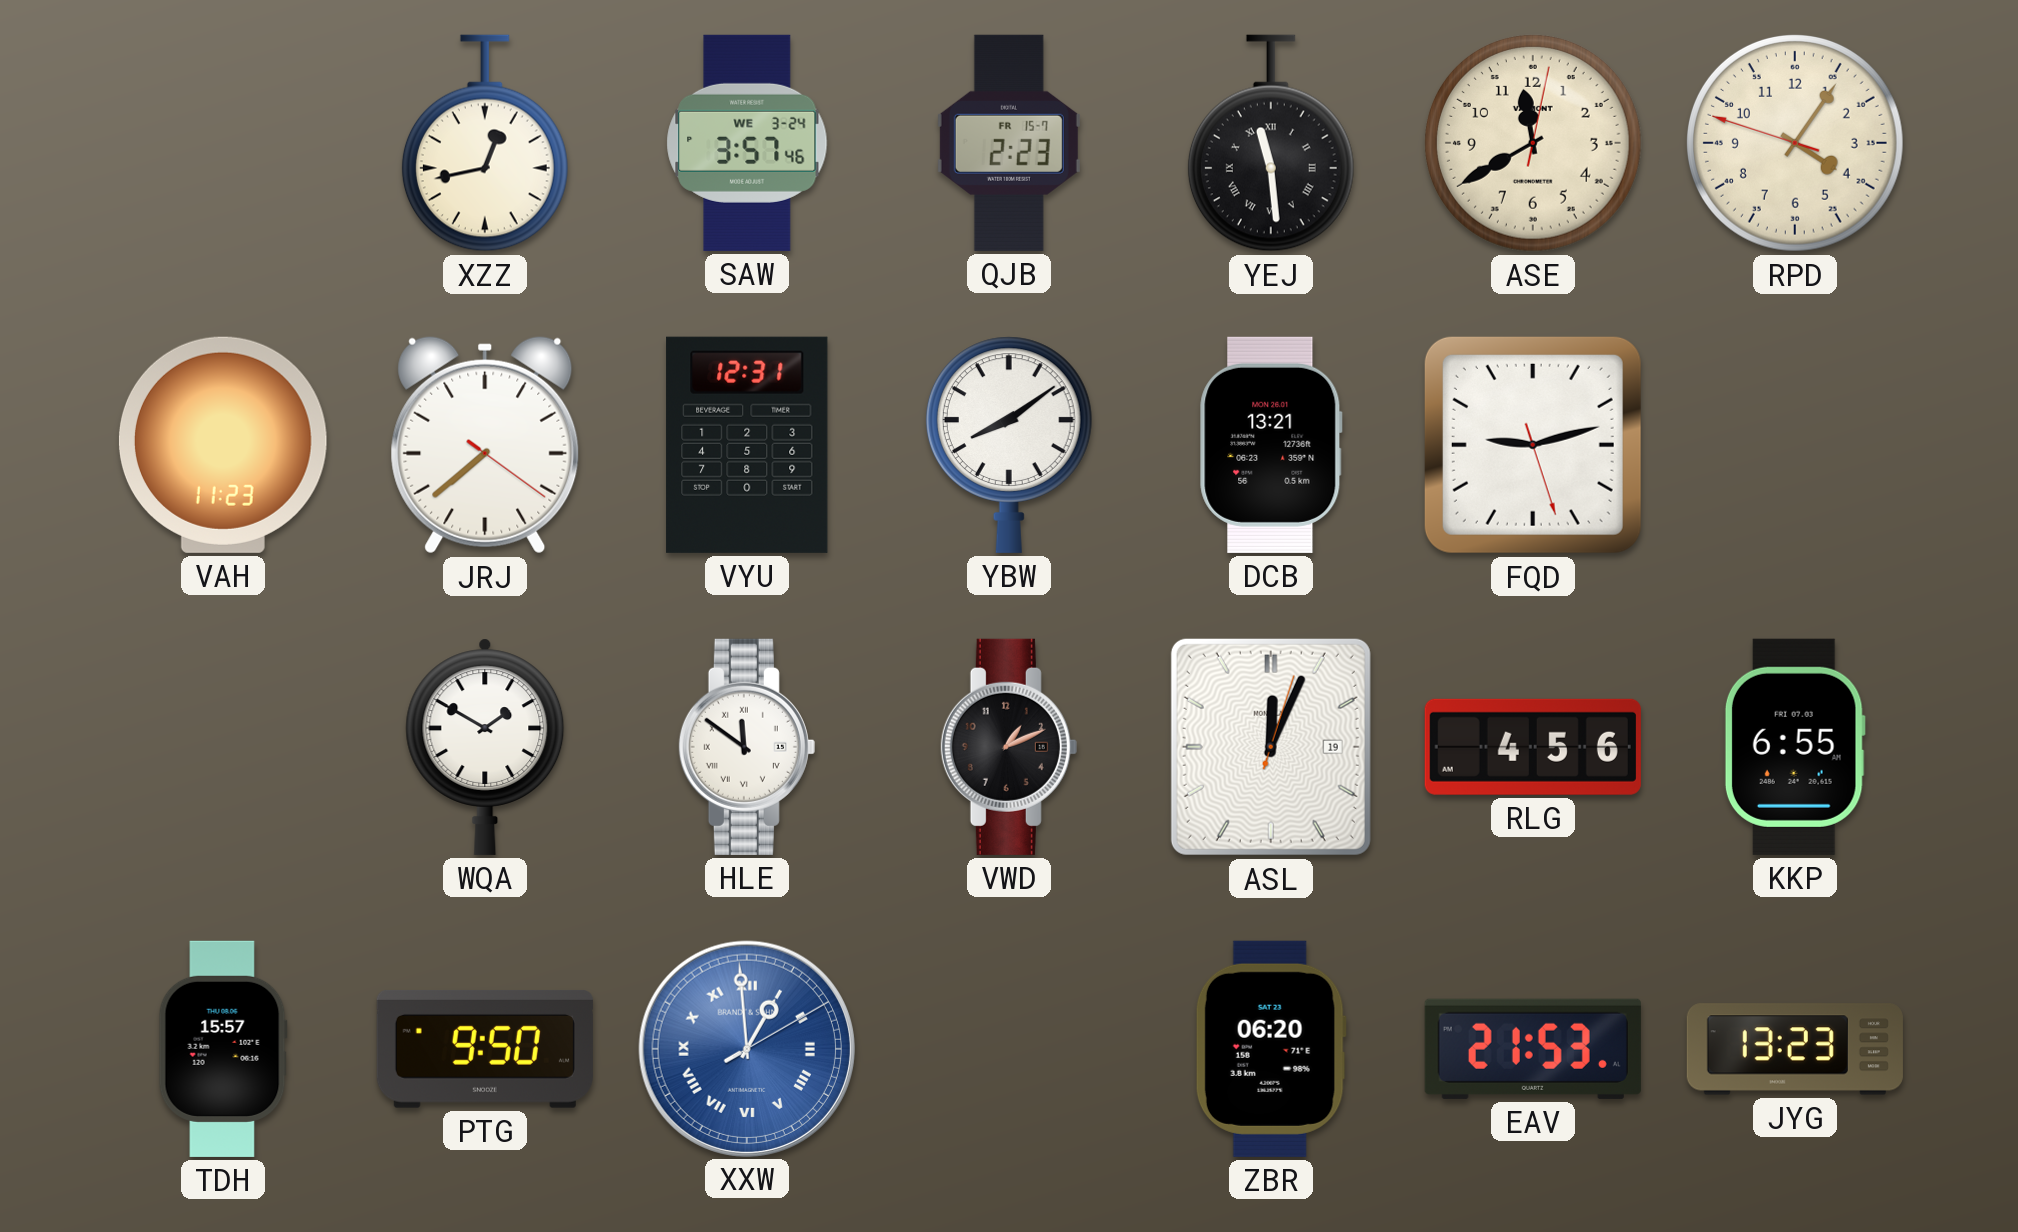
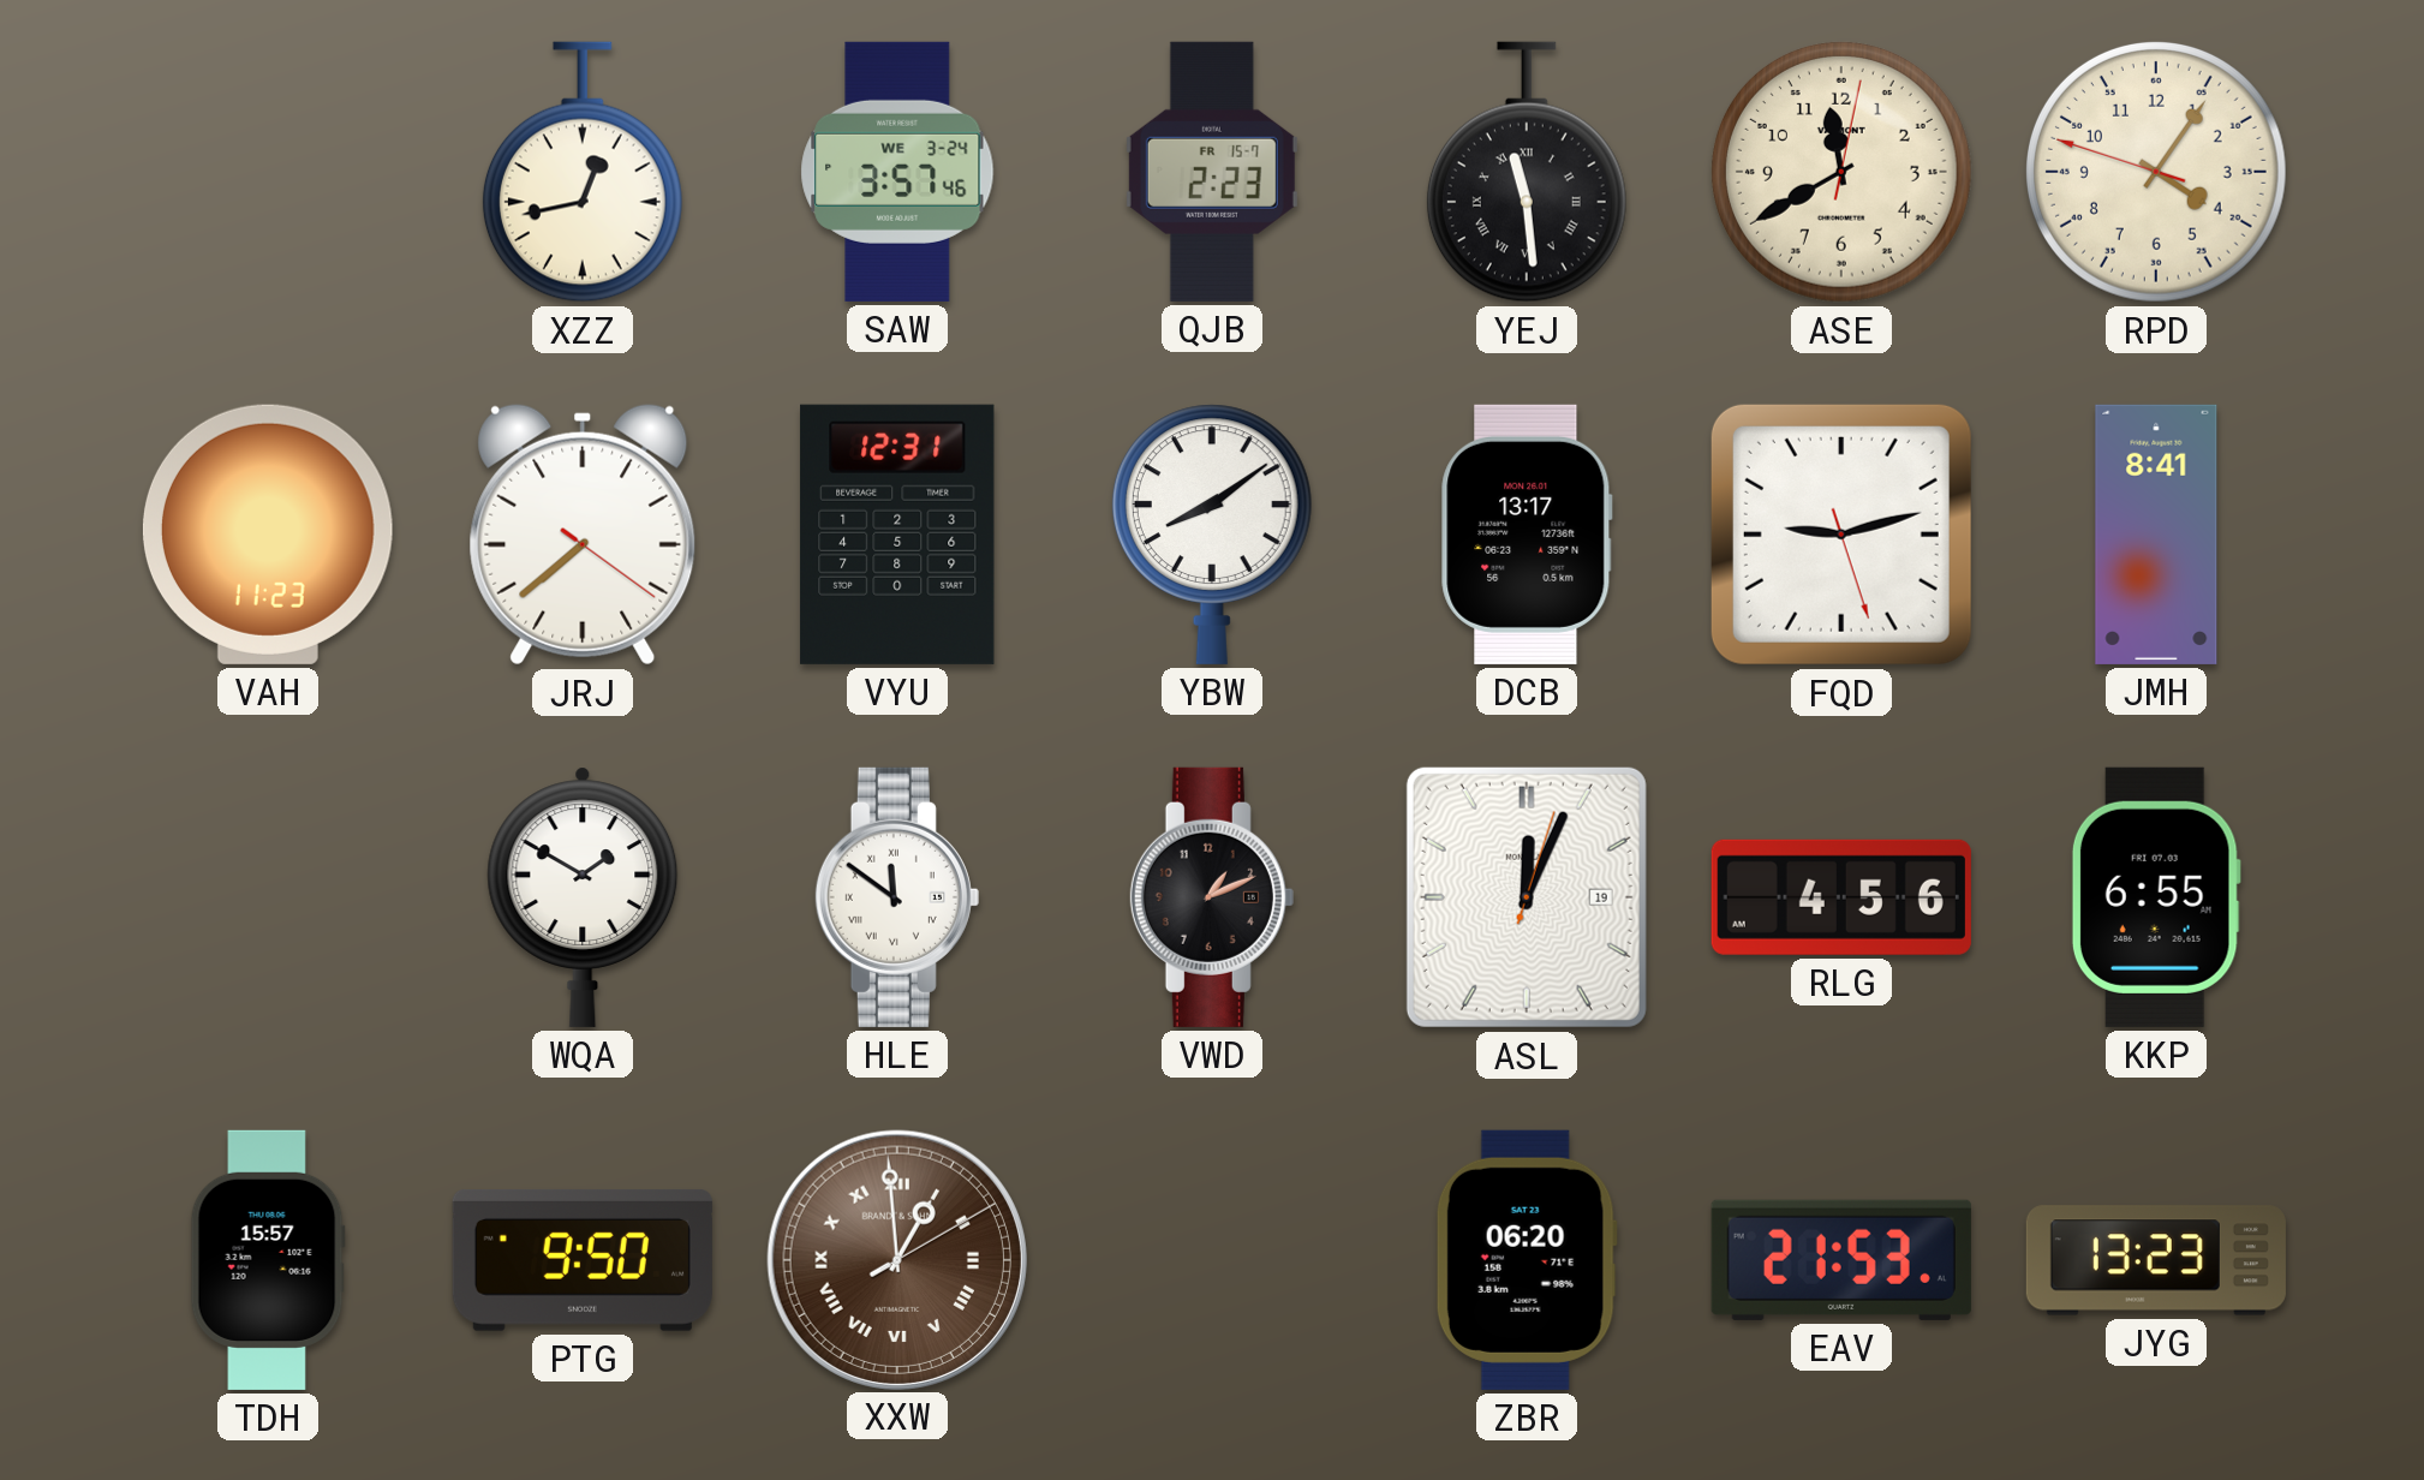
DCB: 13:21 -> 13:17 (1527, 535)
JMH: none -> 8:41 (2156, 535)
XXW dial: blue -> brown (896, 1259)
